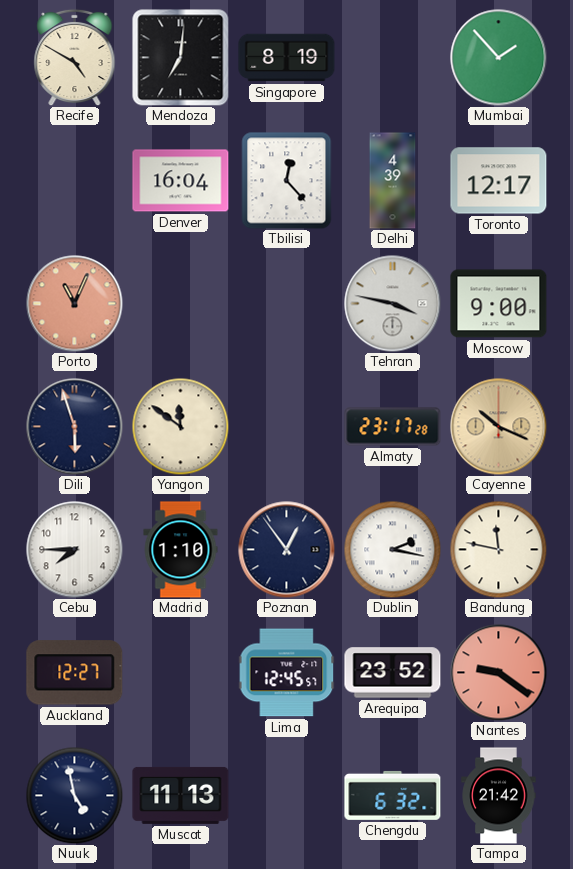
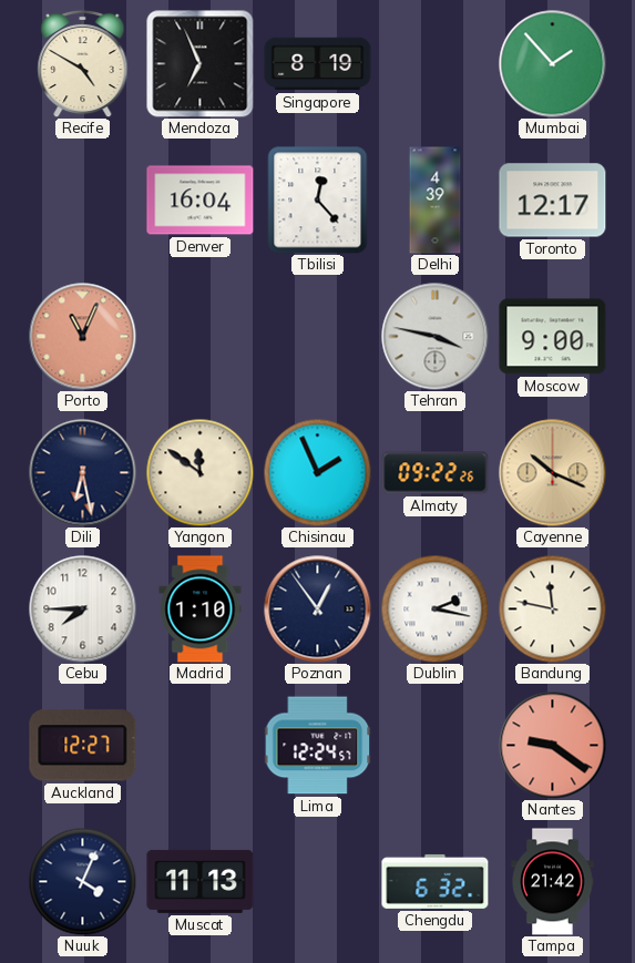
Mendoza: 7:01 -> 6:56 (201, 64)
Dili: 5:57 -> 6:28 (83, 473)
Chisinau: none -> 1:56 (317, 472)
Almaty: 23:17 -> 09:22 (436, 473)
Lima: 12:45 -> 12:24 (317, 746)
Arequipa: 23:52 -> none (393, 673)
Nuuk: 4:58 -> 4:04 (82, 881)
